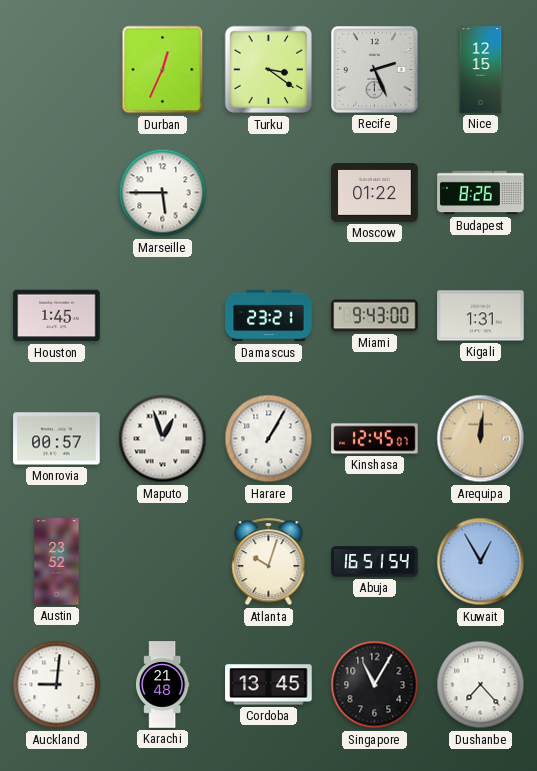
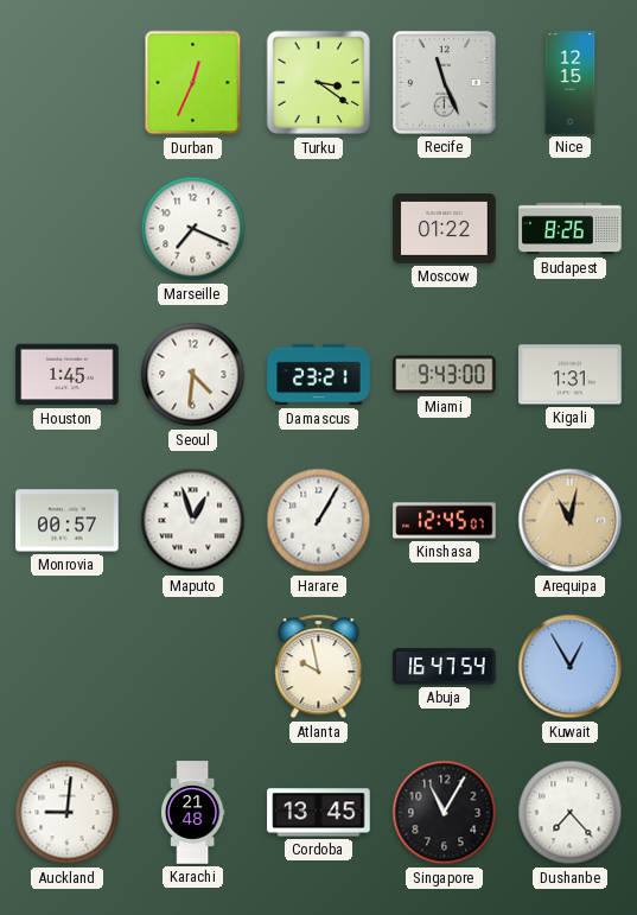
Recife: 2:26 -> 11:26 (445, 83)
Marseille: 5:45 -> 7:19 (193, 229)
Seoul: none -> 4:31 (193, 375)
Arequipa: 12:01 -> 11:02 (571, 521)
Austin: 23:52 -> none (57, 562)
Atlanta: 10:03 -> 9:58 (319, 667)
Abuja: 16:51 -> 16:47 (445, 667)
